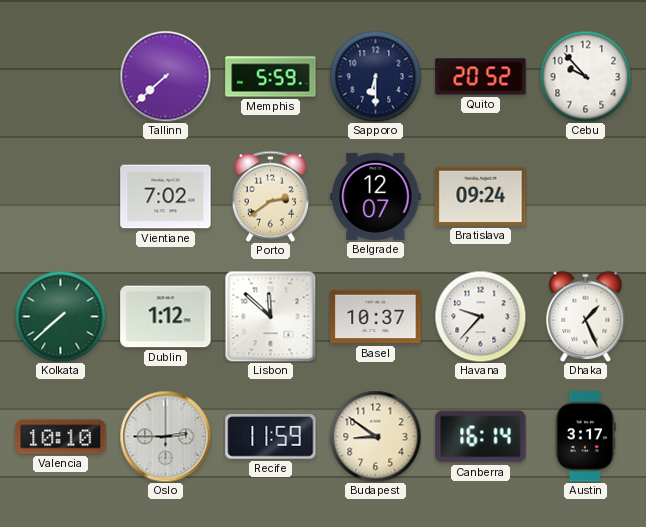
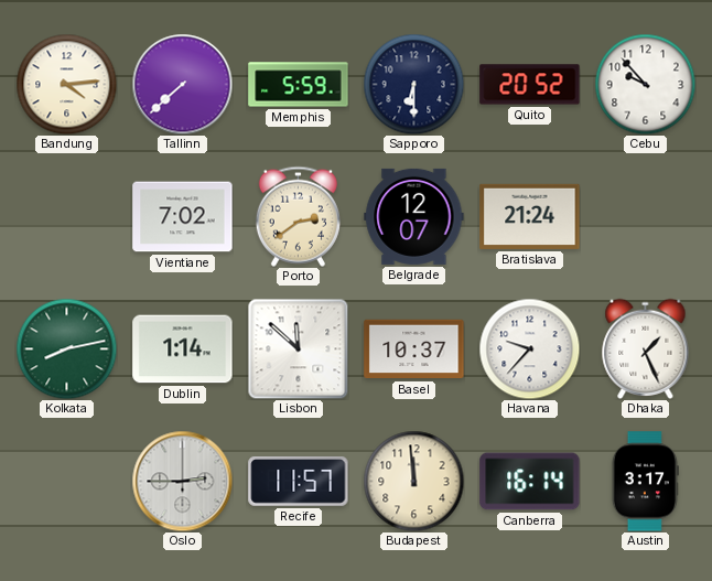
Bandung: none -> 4:14 (66, 84)
Bratislava: 09:24 -> 21:24 (530, 216)
Kolkata: 7:38 -> 8:13 (66, 348)
Dublin: 1:12 -> 1:14 (183, 349)
Valencia: 10:10 -> none (61, 437)
Recife: 11:59 -> 11:57 (299, 482)
Budapest: 8:51 -> 11:59 (413, 481)
